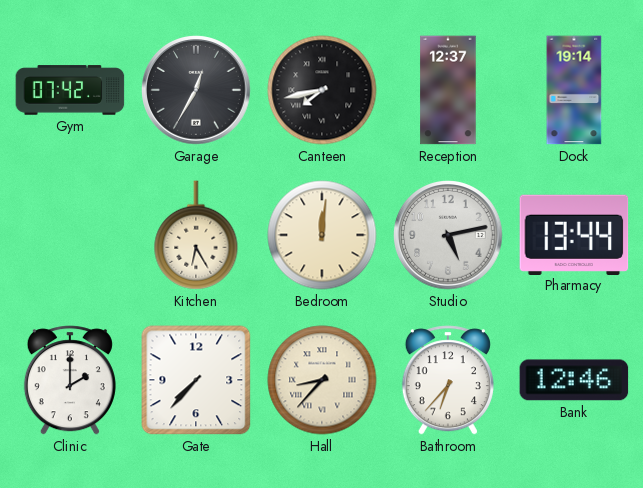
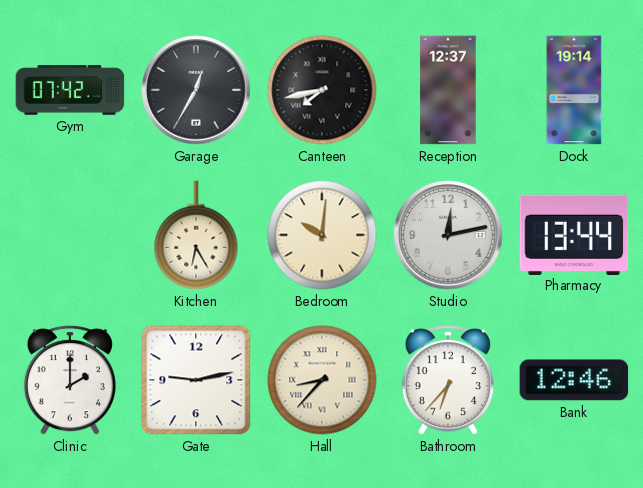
Bedroom: 12:01 -> 10:01 (322, 235)
Studio: 5:13 -> 12:13 (448, 235)
Gate: 7:37 -> 9:13 (196, 380)
